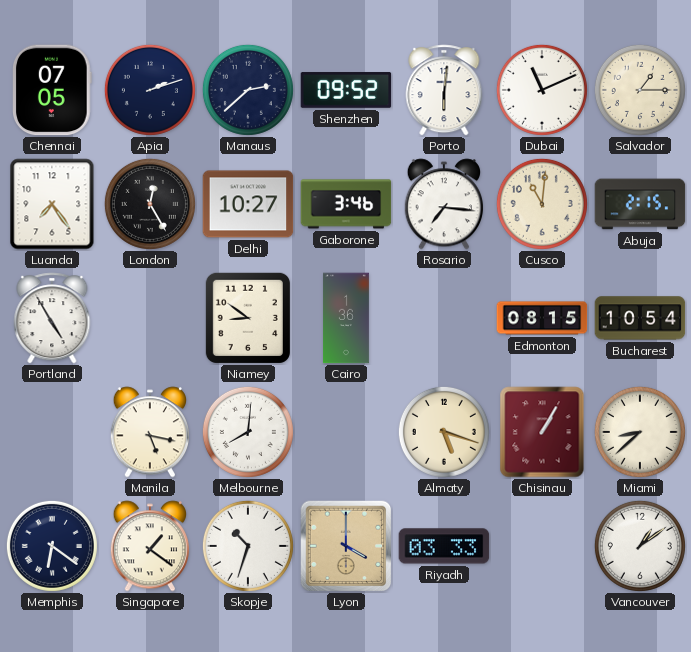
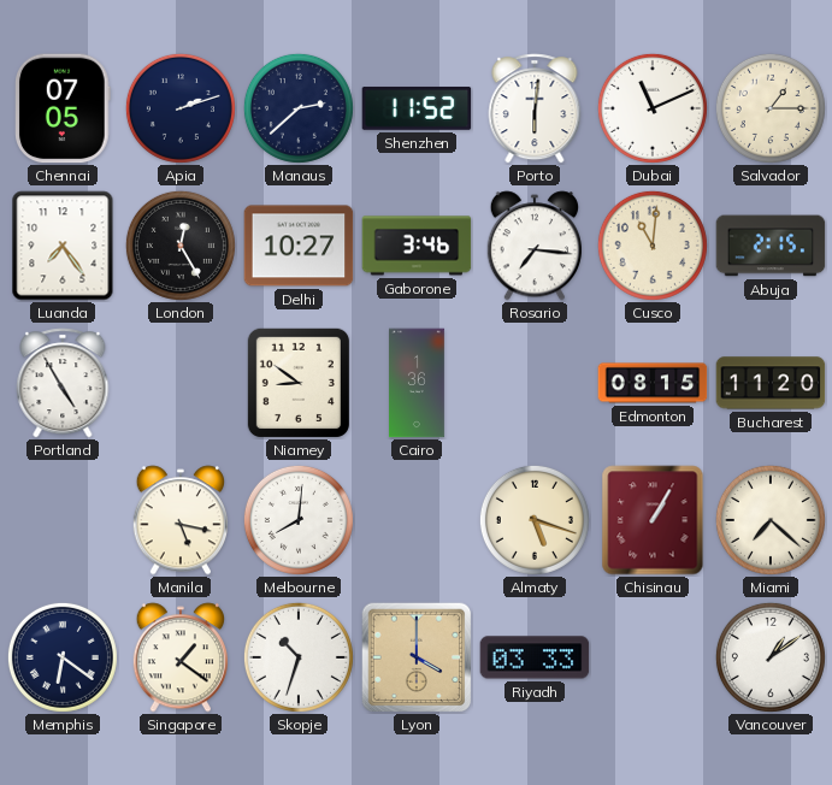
Shenzhen: 09:52 -> 11:52 (417, 108)
Bucharest: 10:54 -> 11:20 (771, 383)
Miami: 8:38 -> 7:22 (771, 520)
